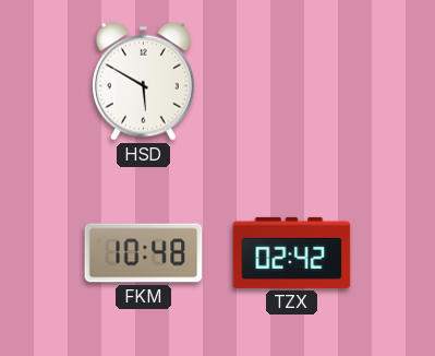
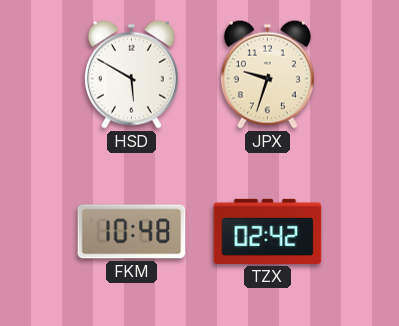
JPX: none -> 9:33 (267, 74)
